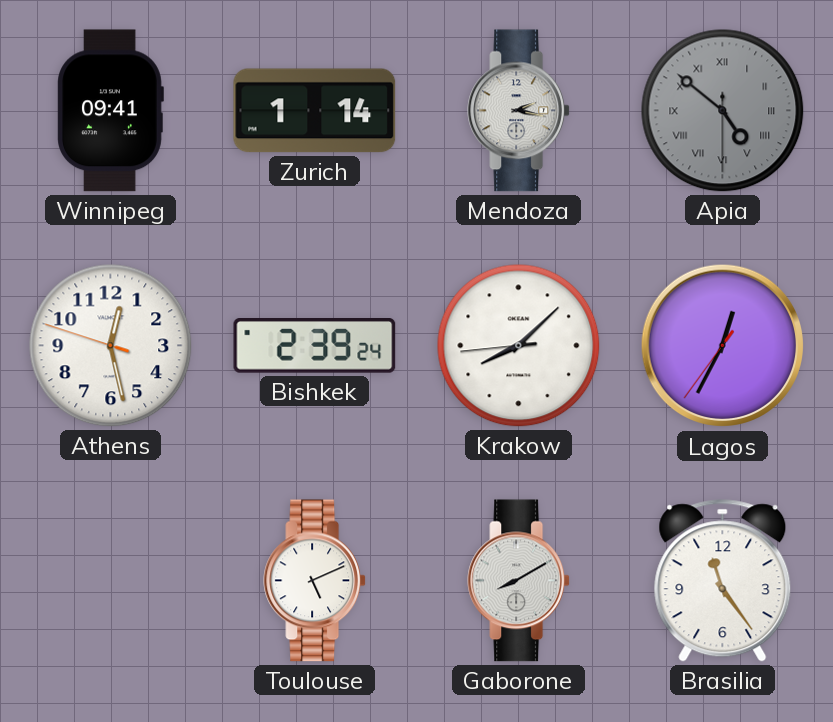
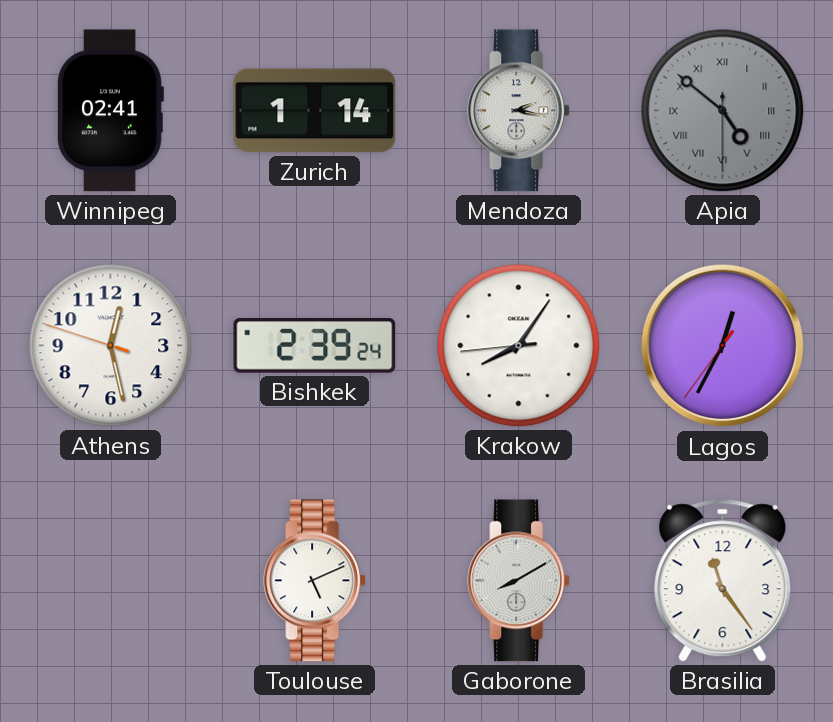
Winnipeg: 09:41 -> 02:41 (110, 111)
Krakow: 8:07 -> 8:05 (519, 346)
